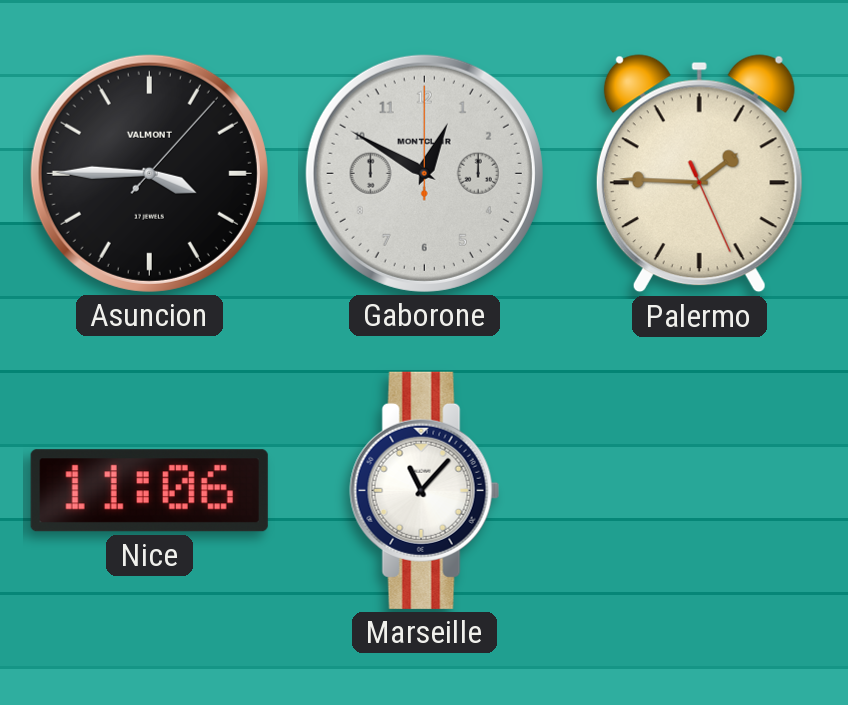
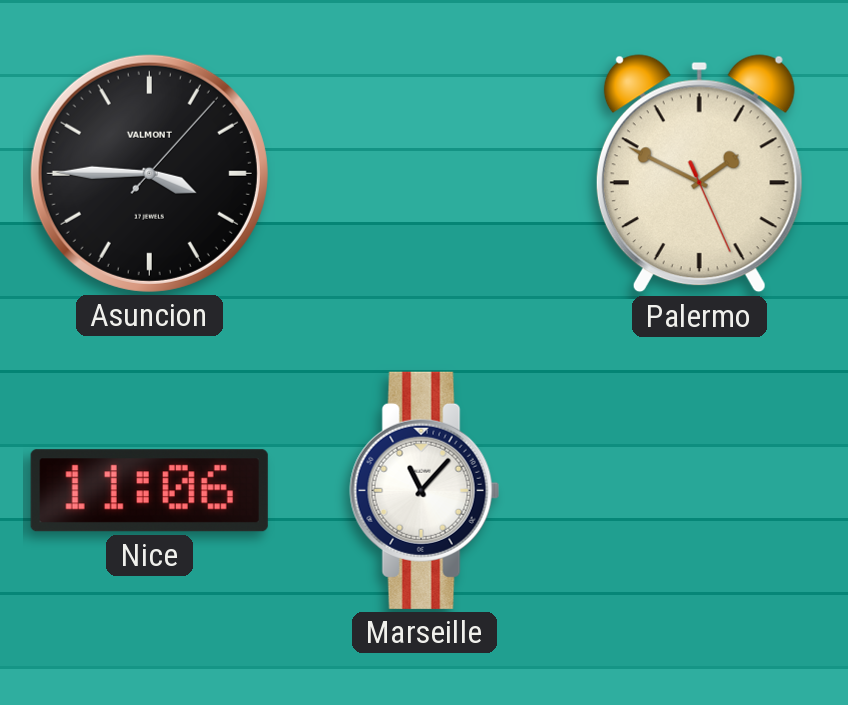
Gaborone: 12:50 -> none (424, 173)
Palermo: 1:45 -> 1:49 (699, 174)
